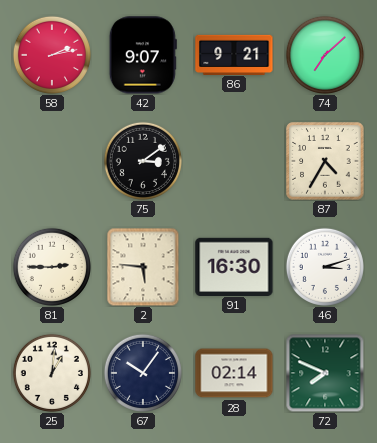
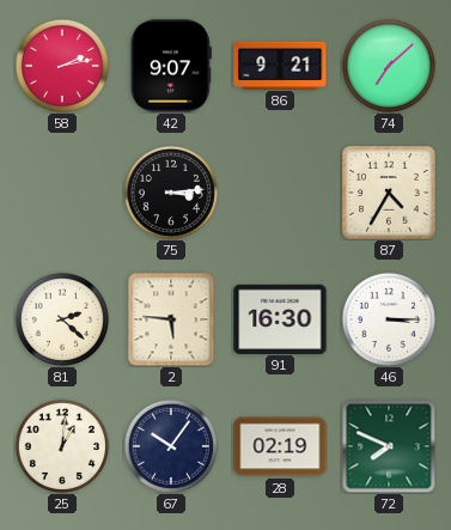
75: 3:09 -> 3:14 (171, 193)
81: 2:45 -> 2:22 (62, 319)
46: 3:12 -> 3:15 (389, 319)
28: 02:14 -> 02:19 (280, 446)
